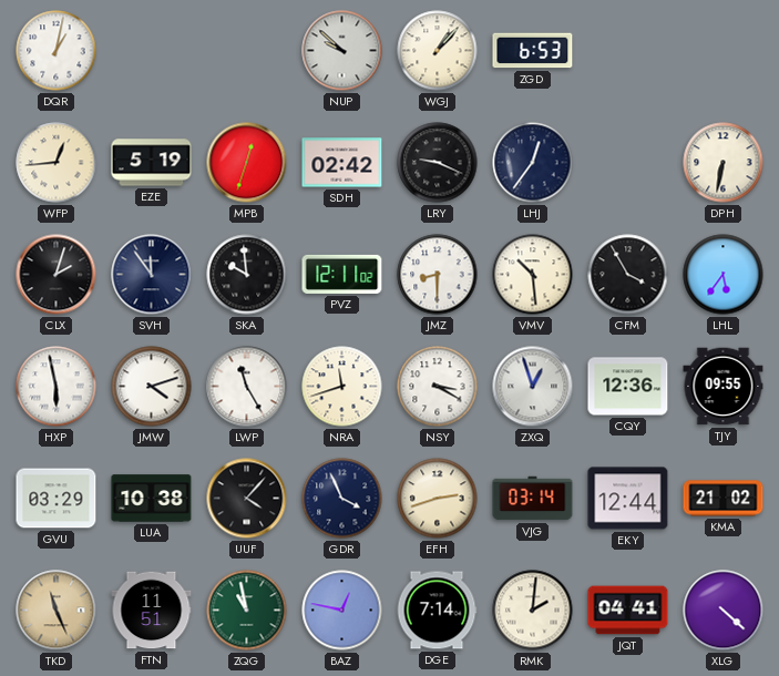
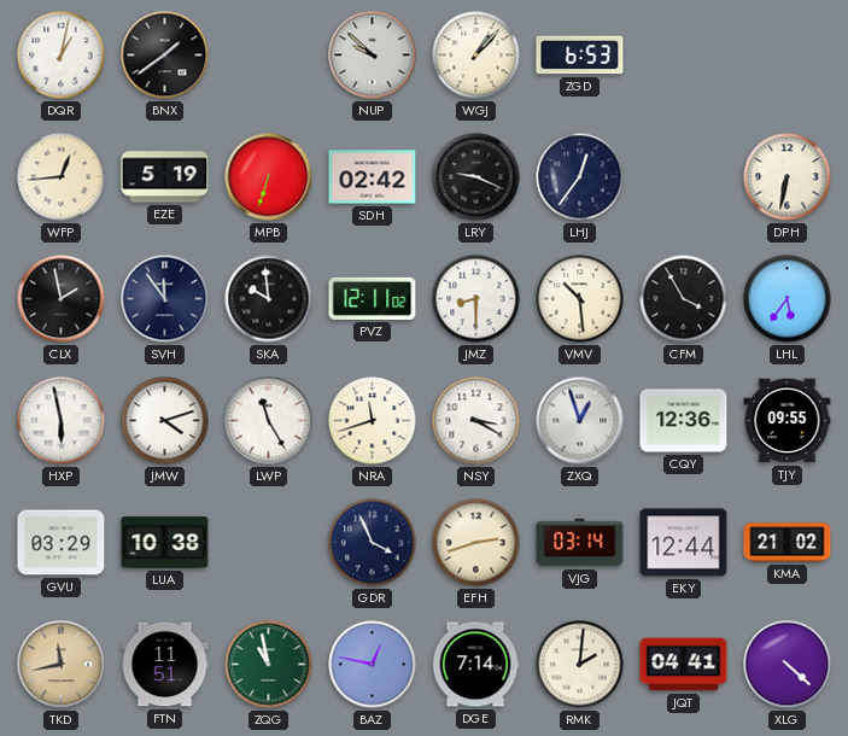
BNX: none -> 1:39 (165, 56)
MPB: 12:33 -> 6:33 (269, 177)
CLX: 2:03 -> 1:58 (62, 299)
UUF: 4:07 -> none (247, 499)
TKD: 11:26 -> 11:43 (62, 665)
